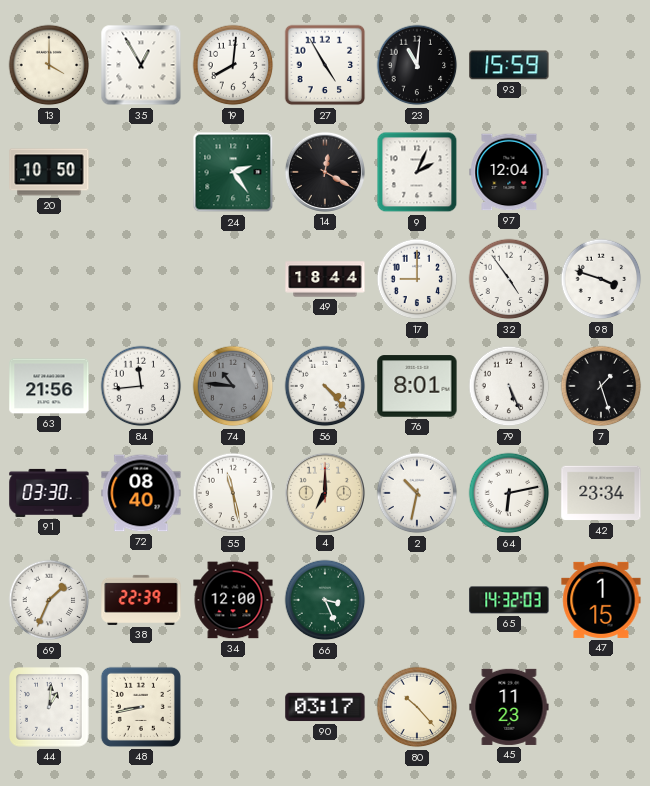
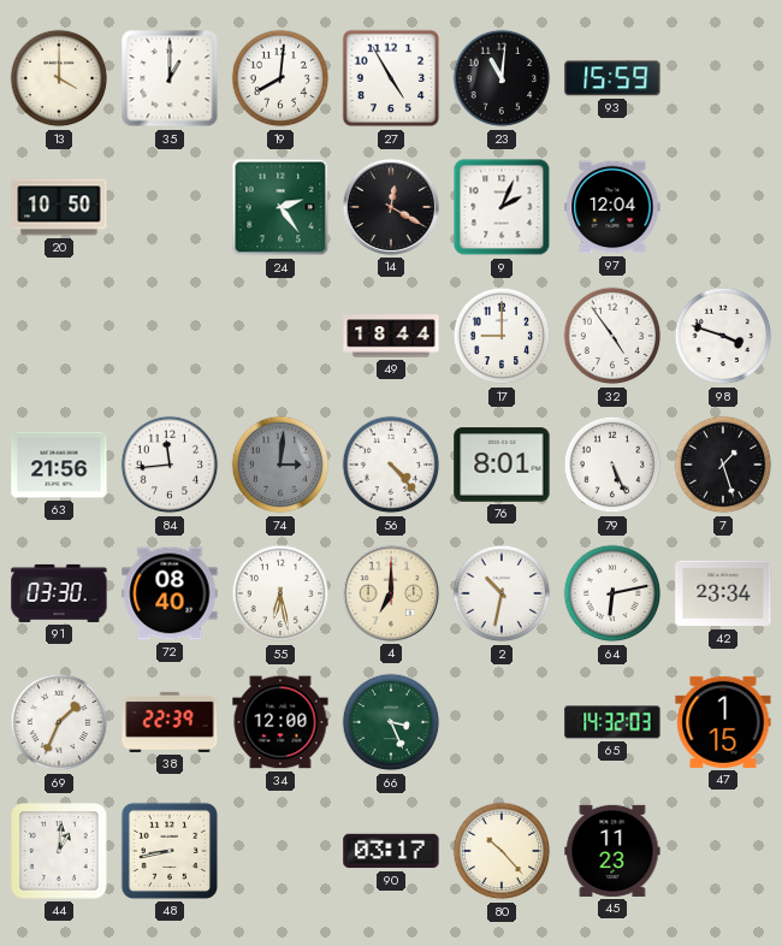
35: 12:55 -> 1:00 (170, 78)
74: 10:46 -> 3:01 (280, 465)
55: 11:28 -> 6:28 (280, 593)
